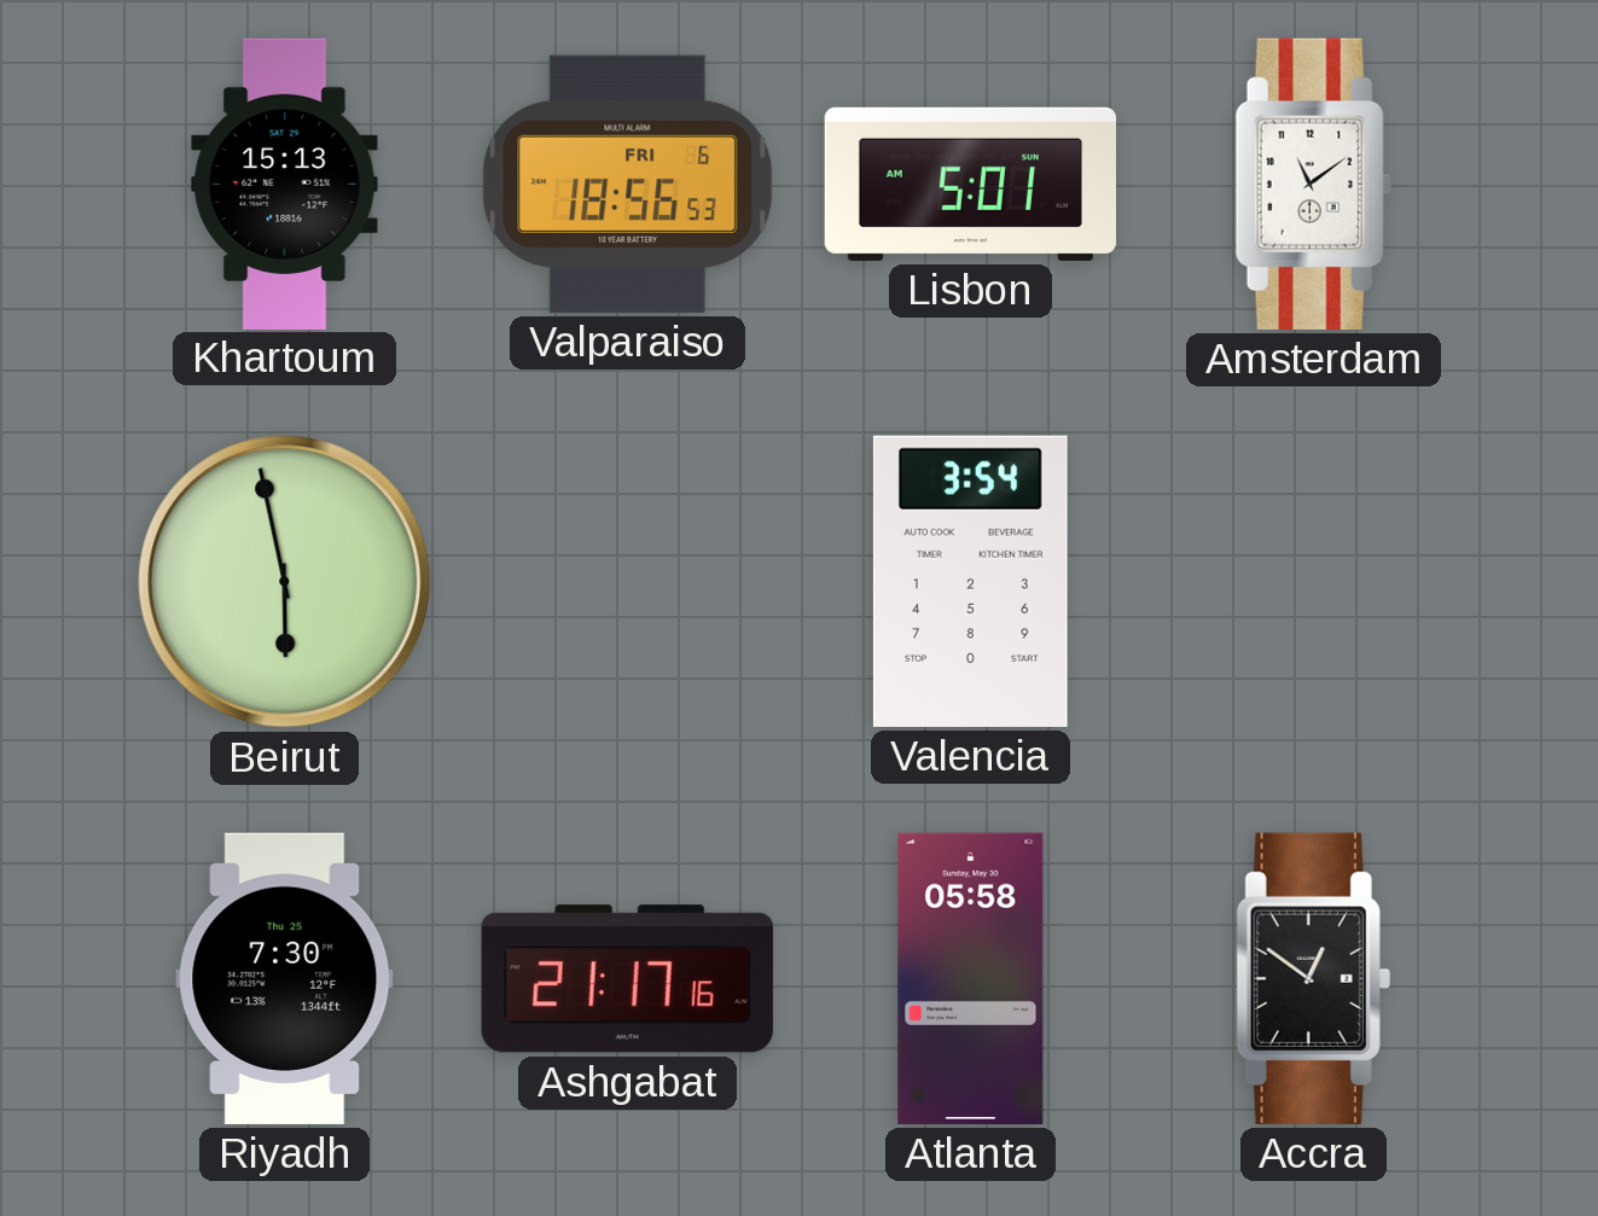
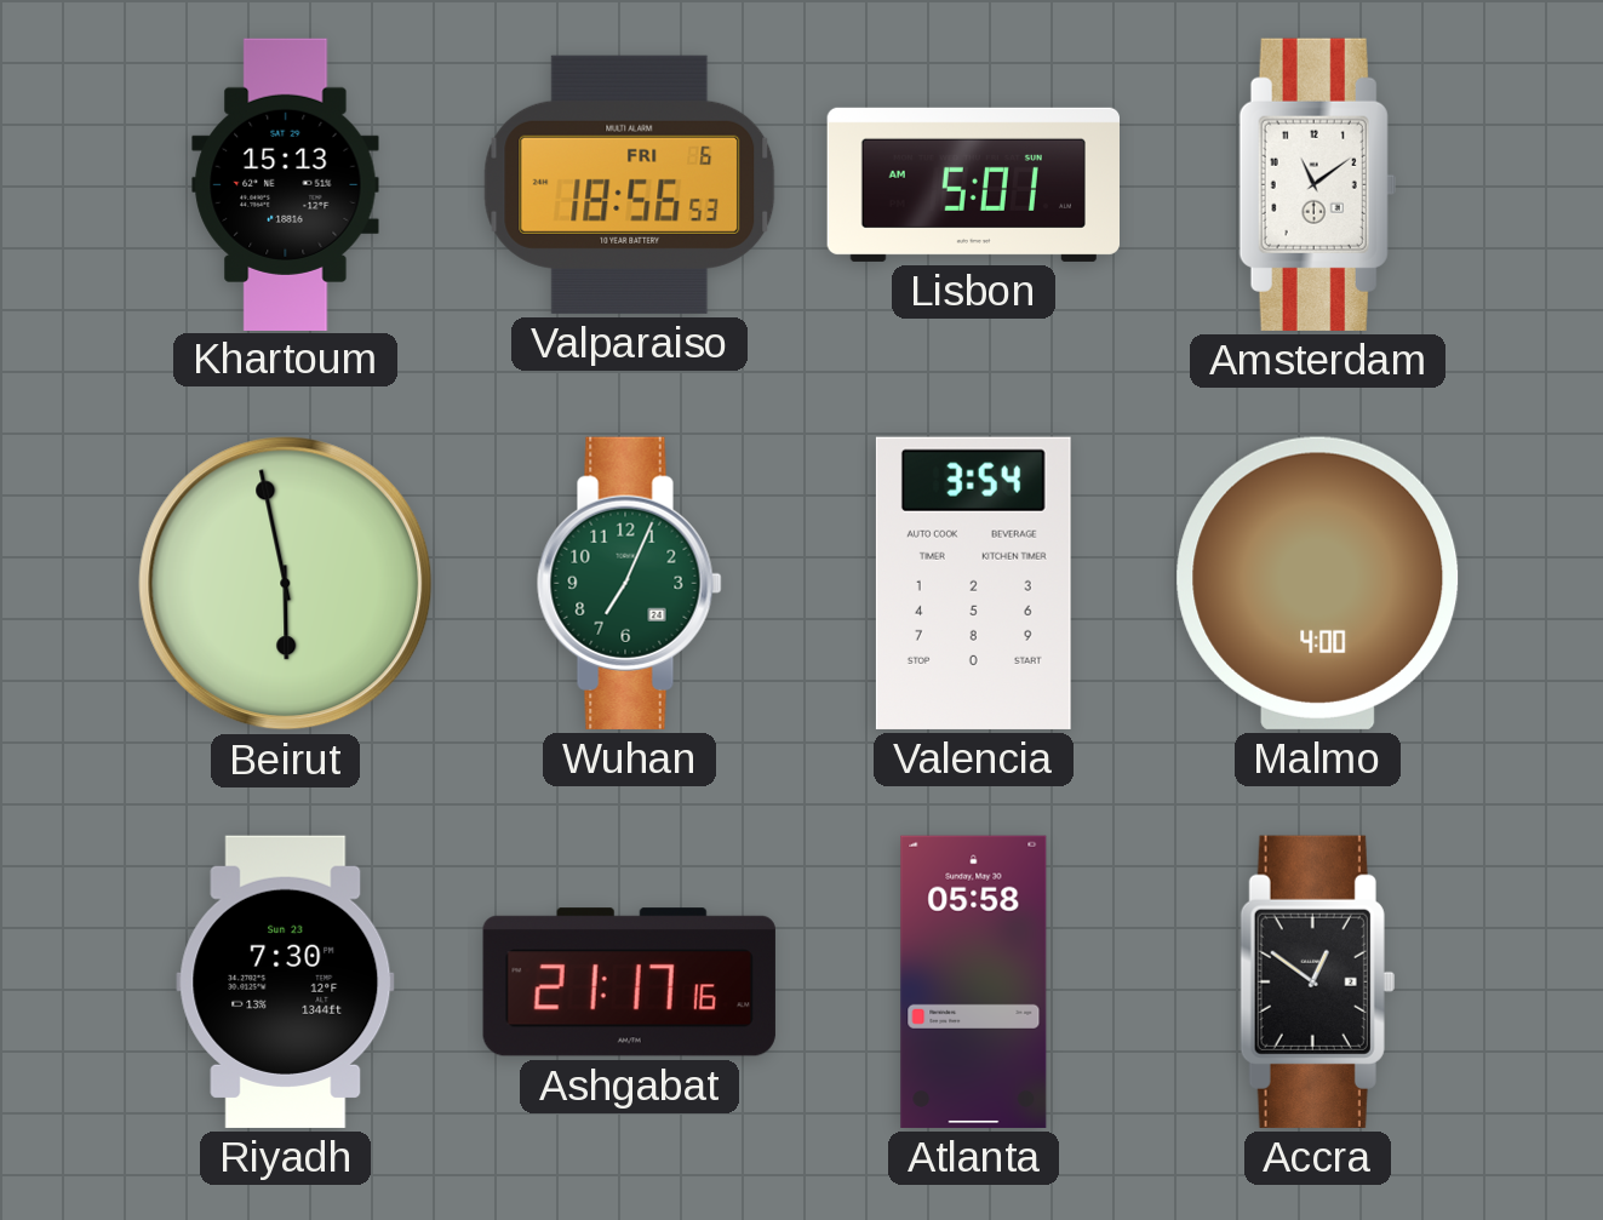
Wuhan: none -> 7:04 (630, 583)
Malmo: none -> 4:00 (1318, 583)
Riyadh date: Thu 25 -> Sun 23 (286, 981)
